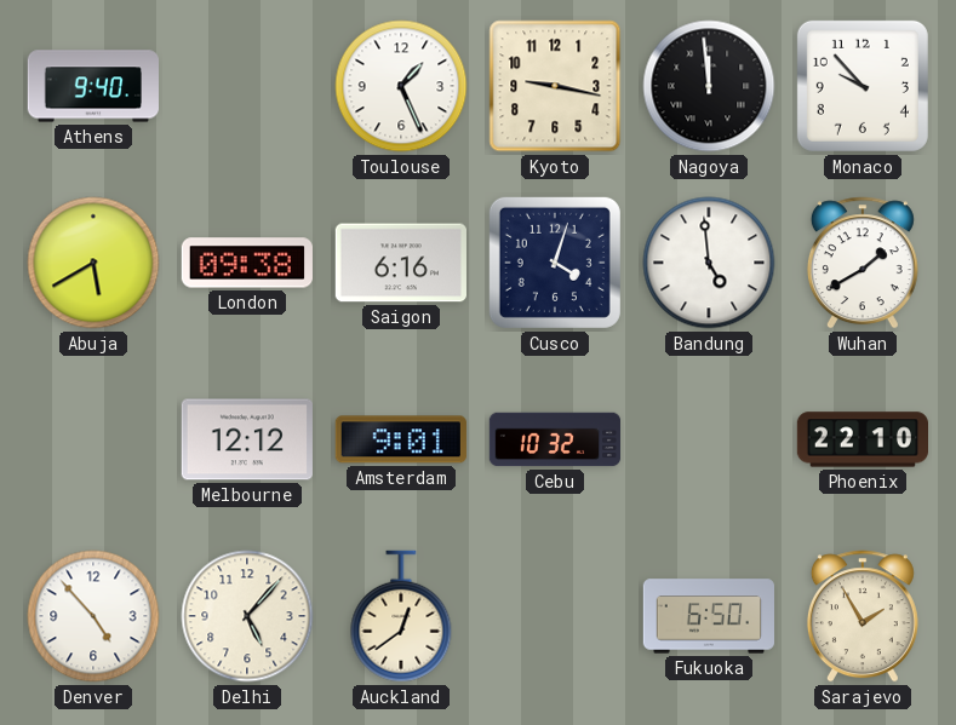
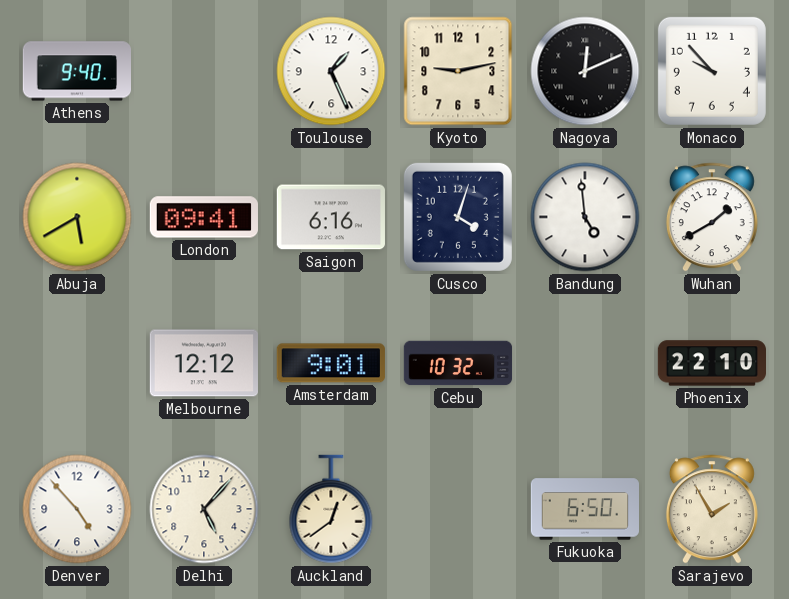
Kyoto: 9:17 -> 9:13 (458, 71)
Nagoya: 11:59 -> 12:11 (585, 71)
London: 09:38 -> 09:41 (204, 217)
